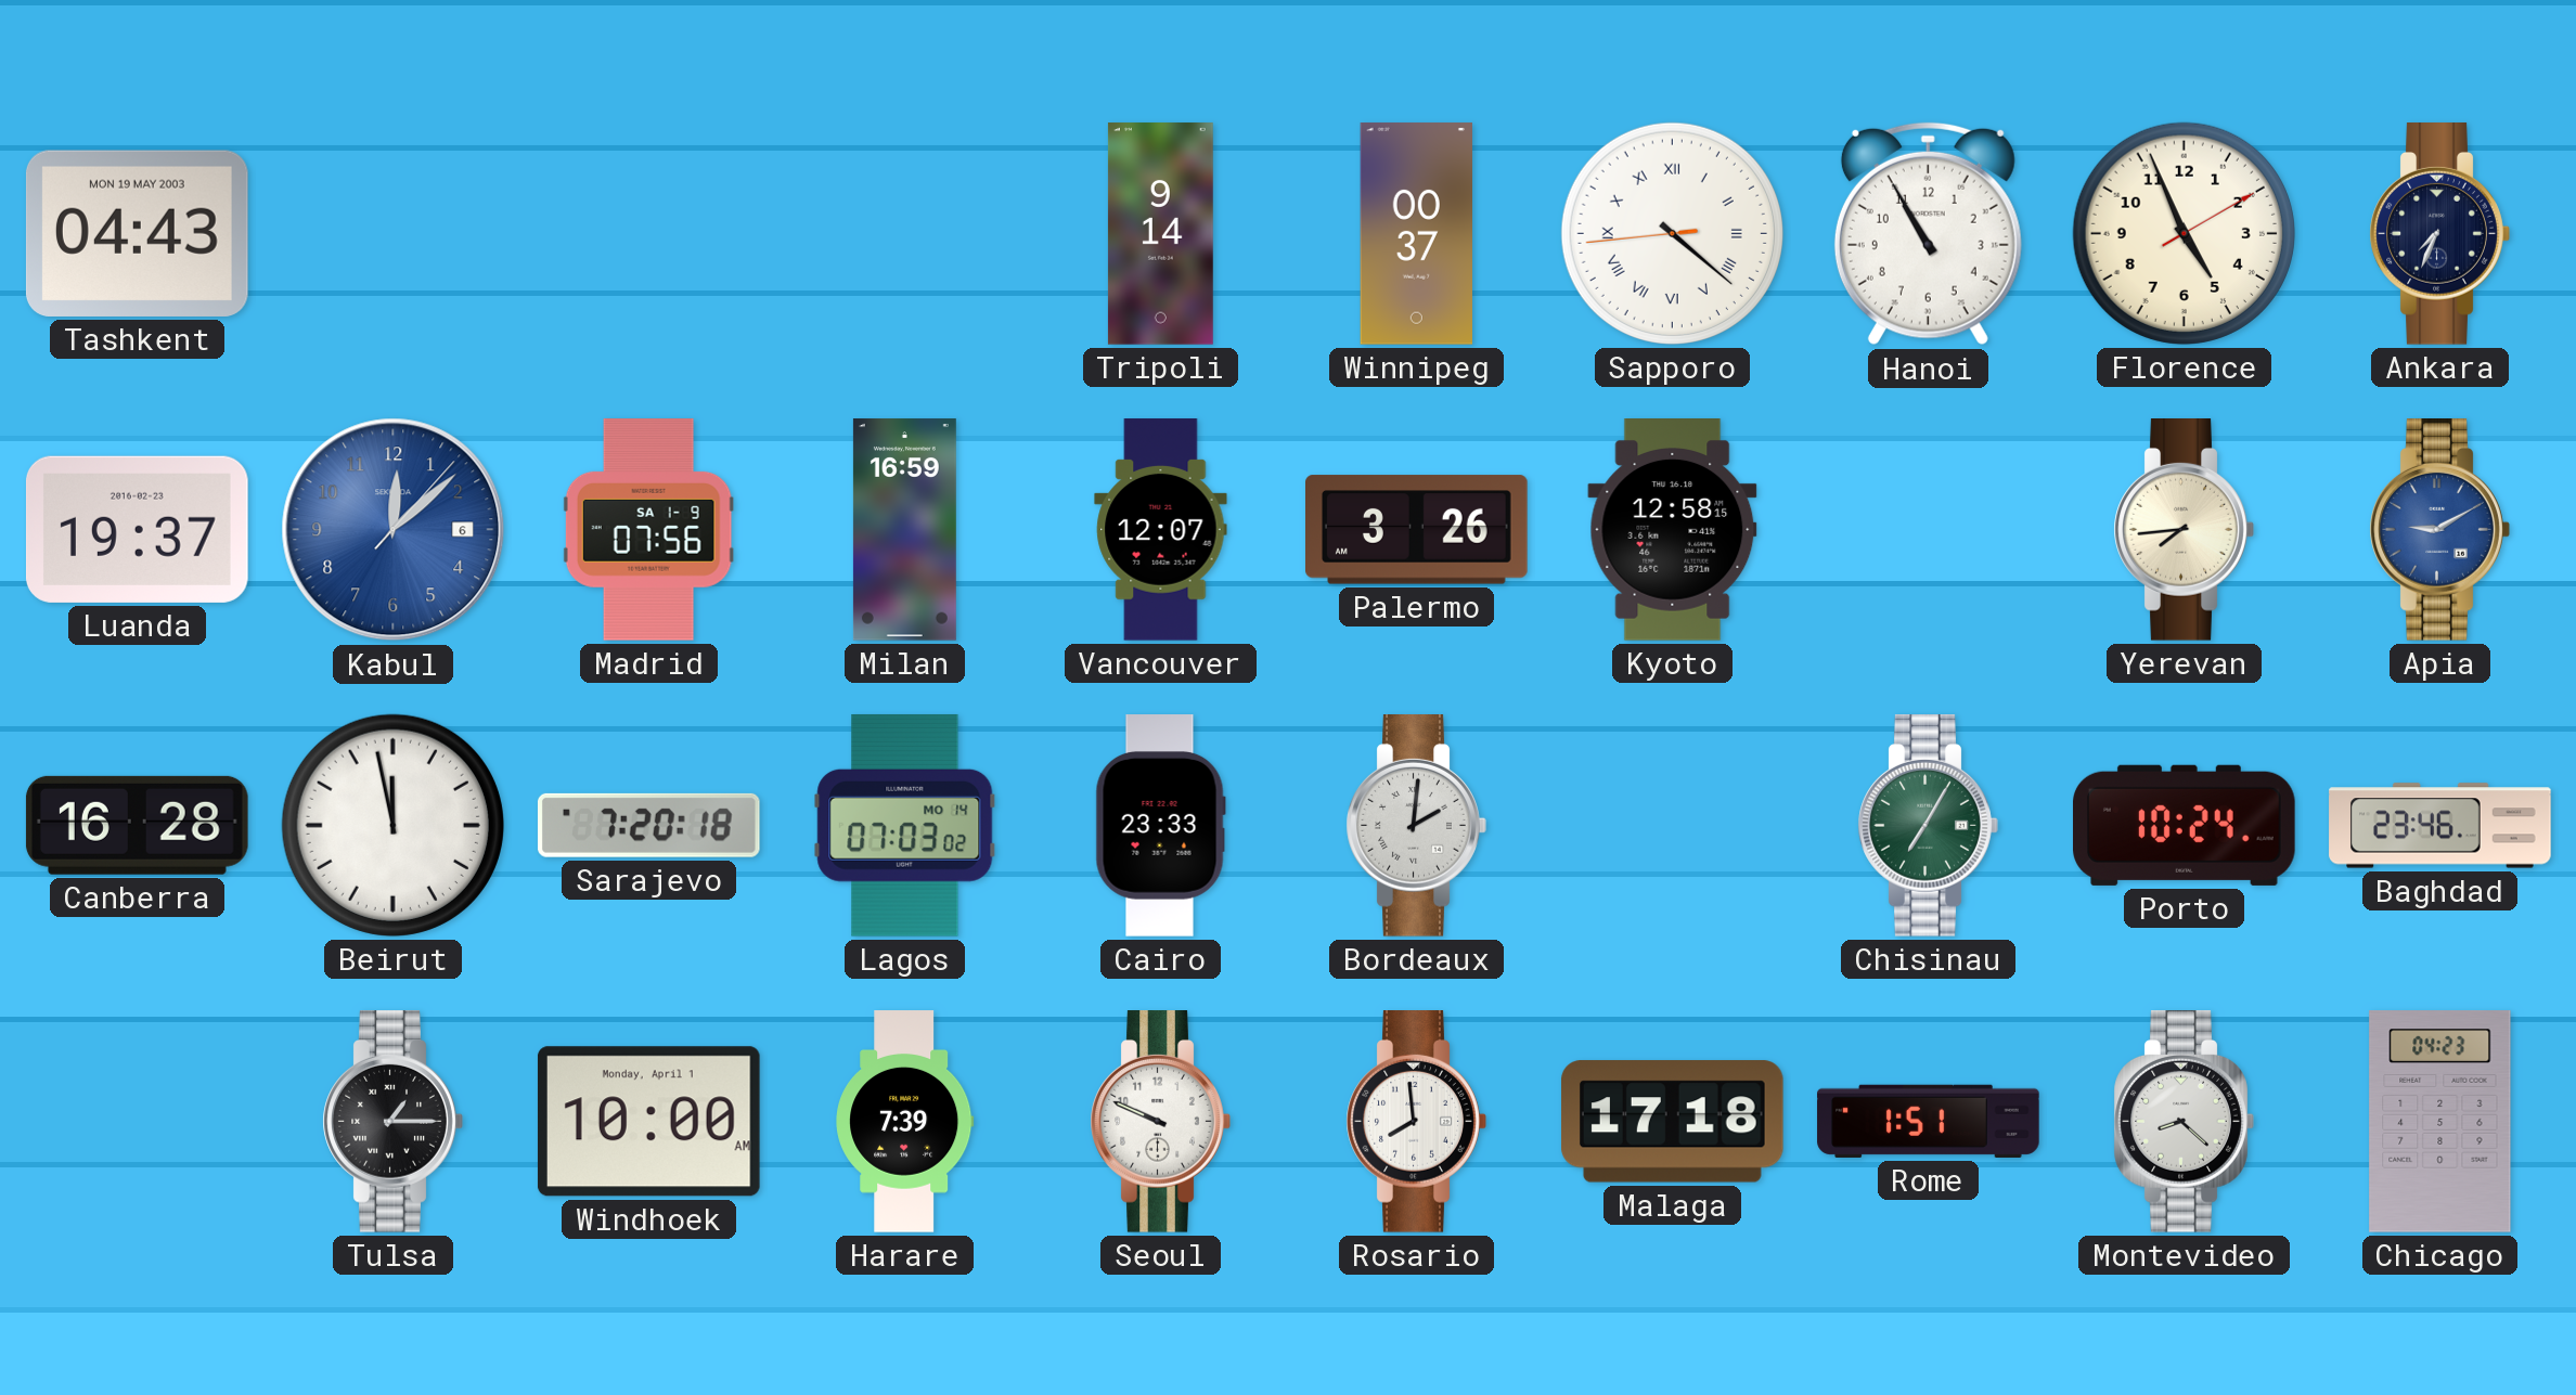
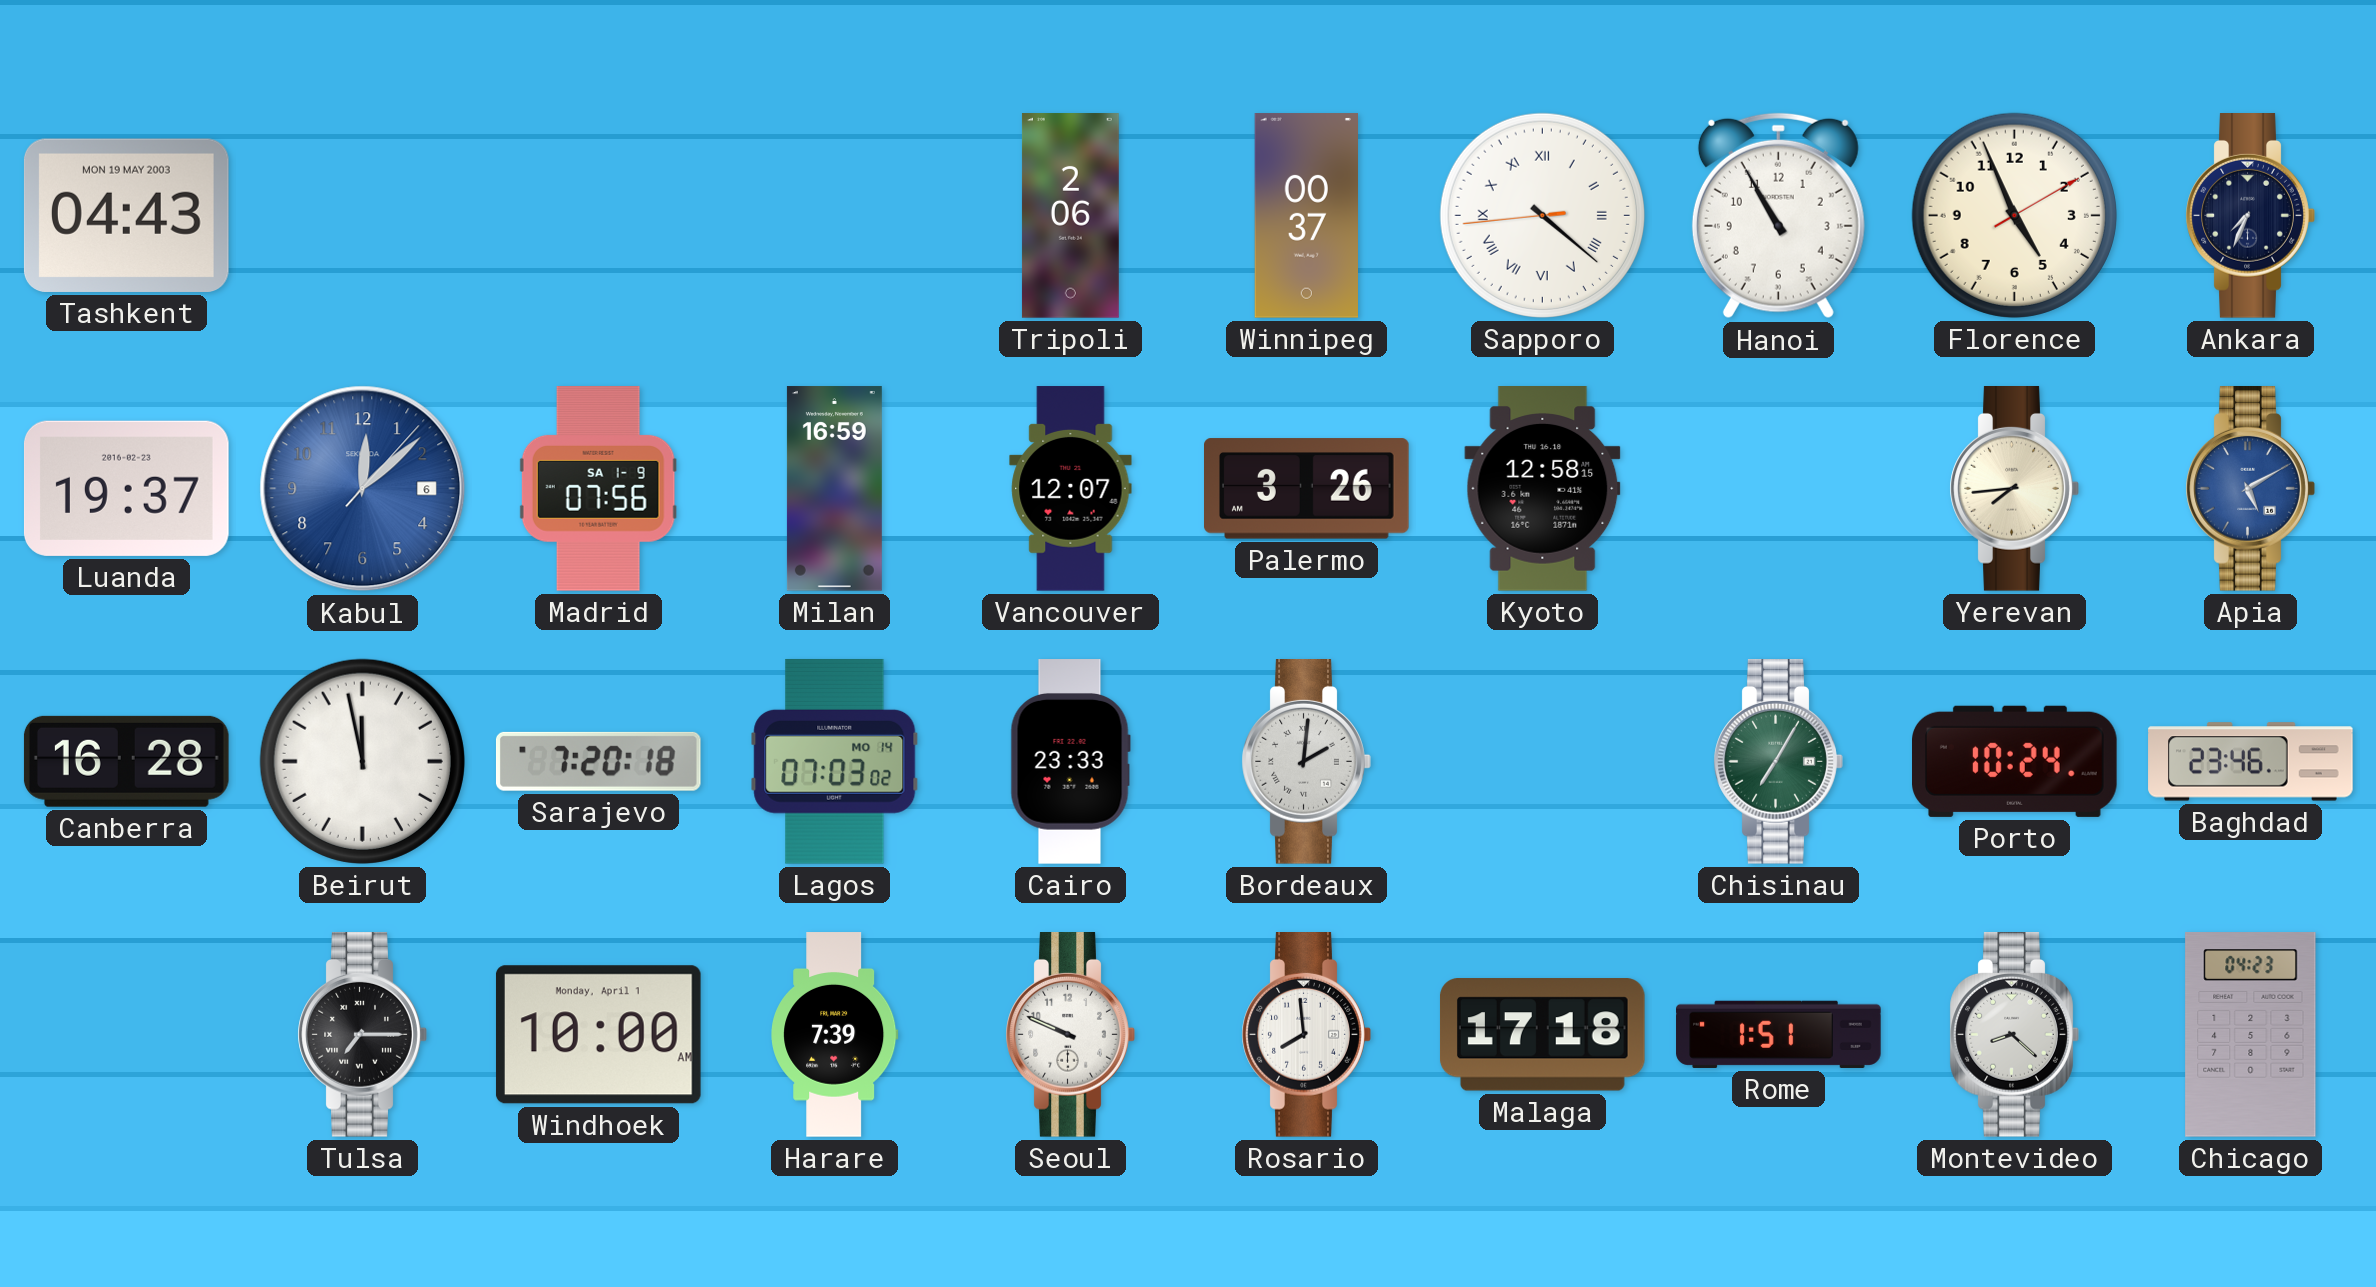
Tripoli: 9:14 -> 2:06 (1070, 216)
Apia: 9:10 -> 5:10 (2250, 489)
Tulsa: 1:15 -> 7:15 (362, 1035)
